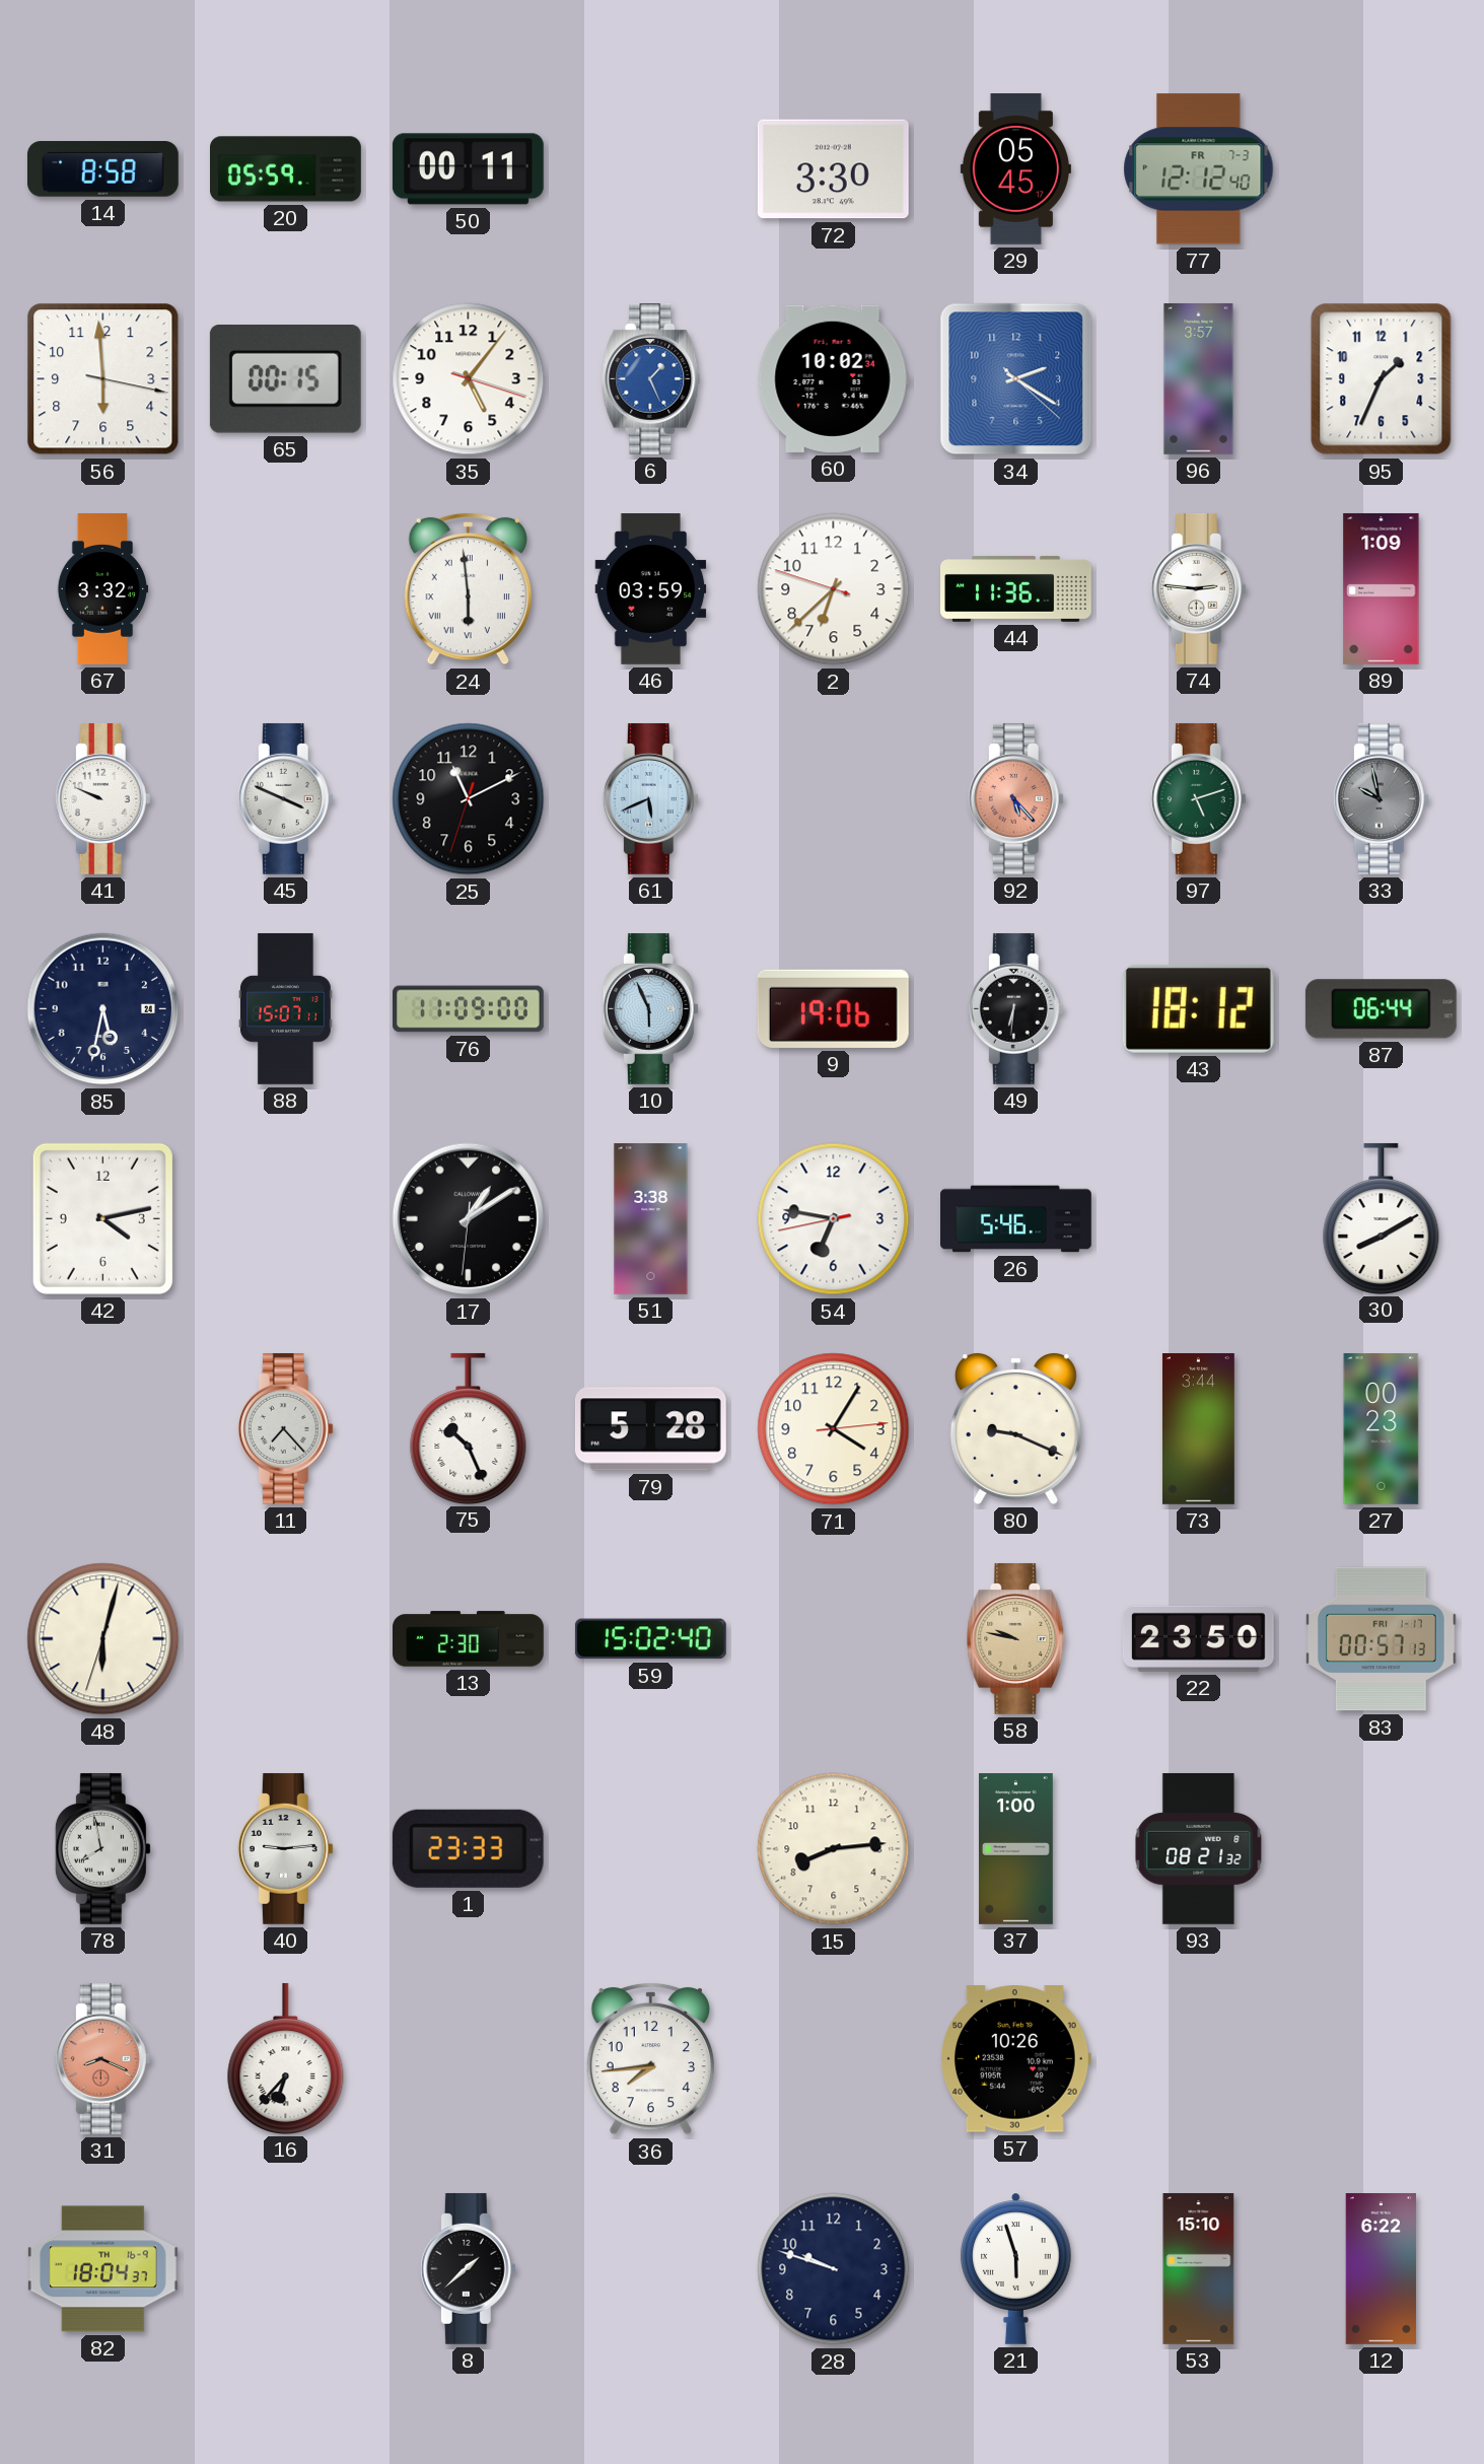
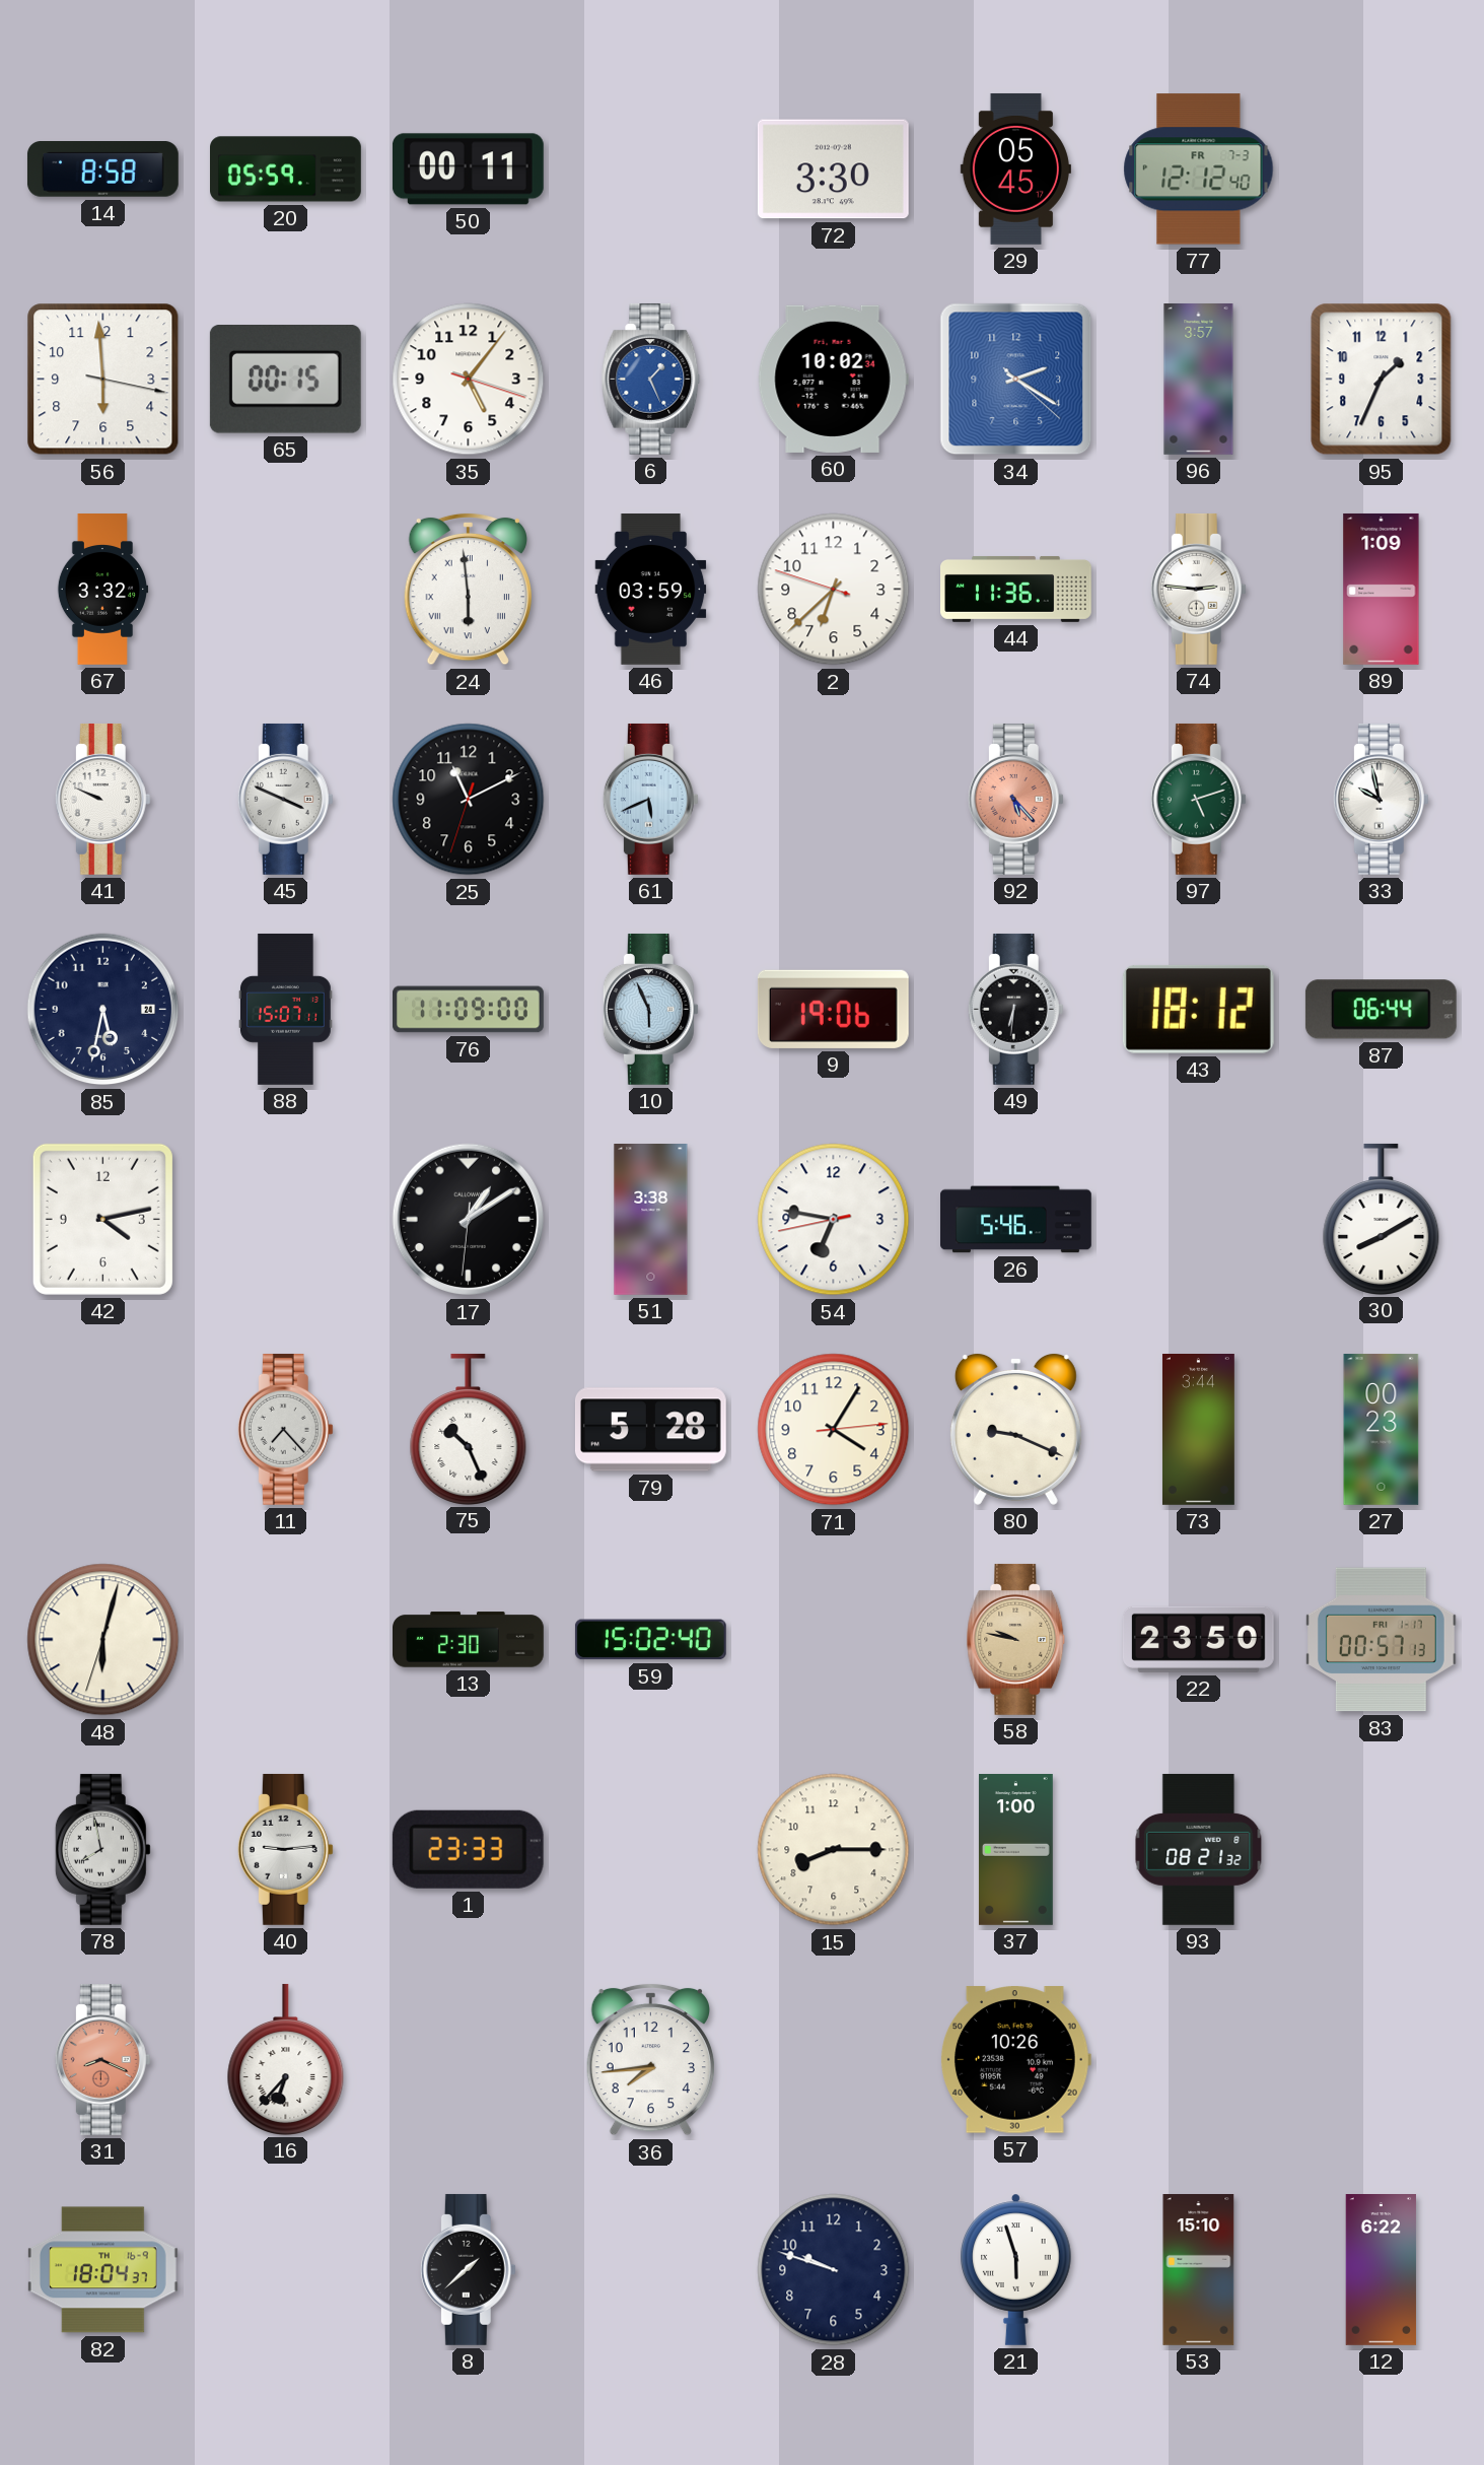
33 dial: grey -> white (1381, 799)
15: 8:14 -> 8:15 (834, 1850)
